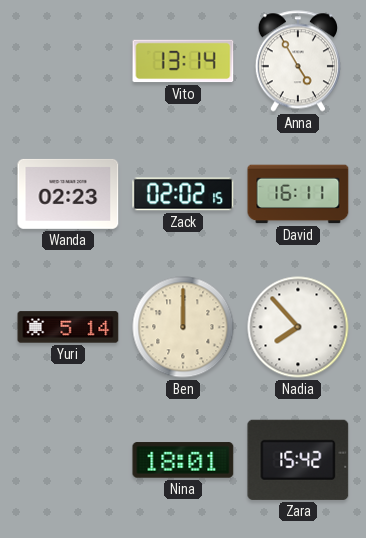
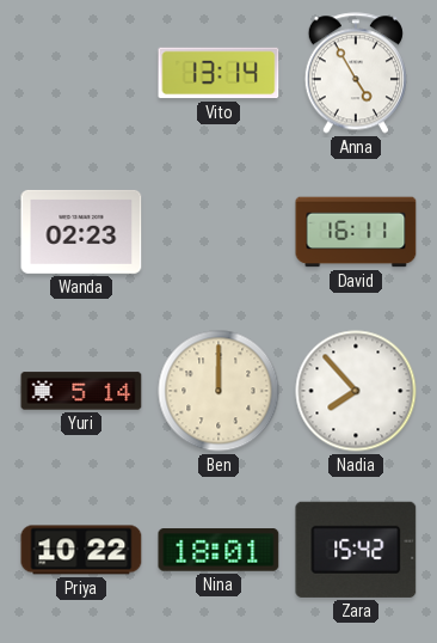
Zack: 02:02 -> none (183, 194)
Priya: none -> 10:22 (81, 550)
